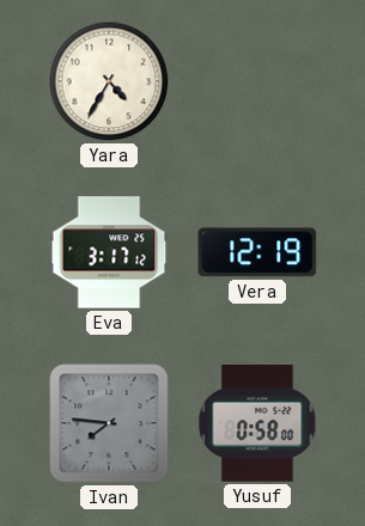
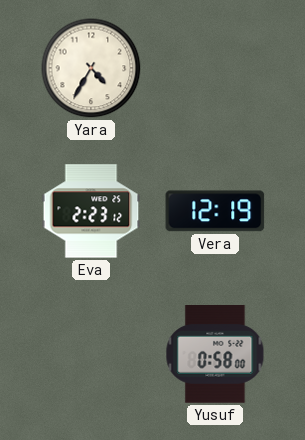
Eva: 3:17 -> 2:23 (91, 211)
Ivan: 7:46 -> none (109, 423)
